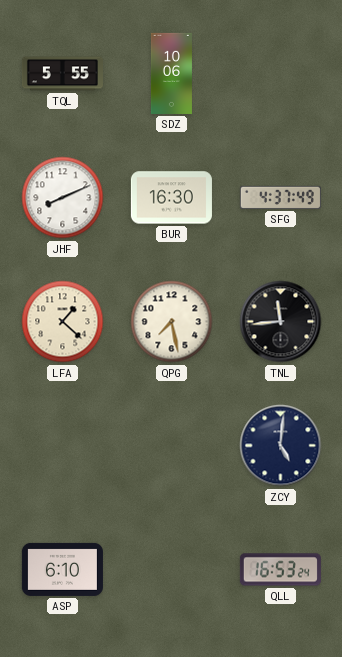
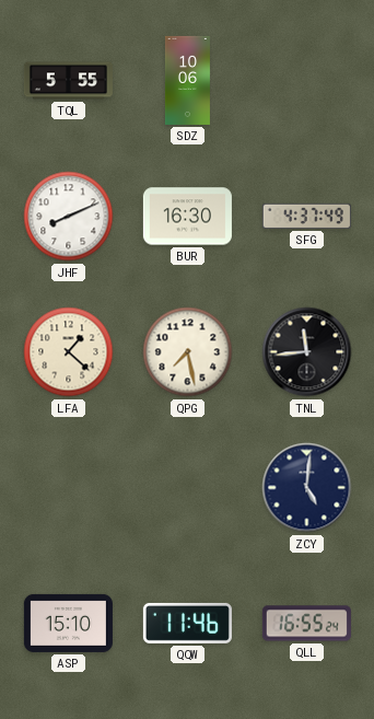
ASP: 6:10 -> 15:10 (68, 623)
QQW: none -> 11:46 (187, 623)
QLL: 16:53 -> 16:55 (306, 624)
